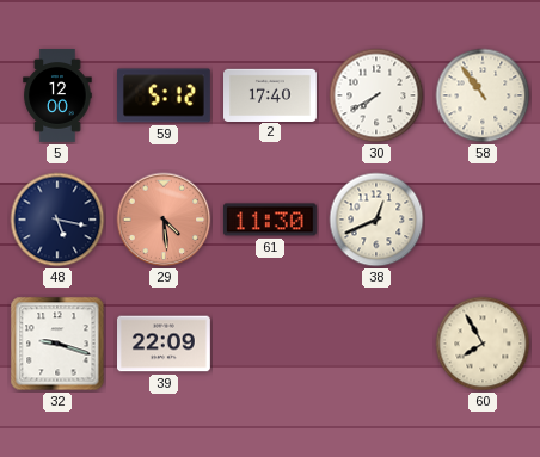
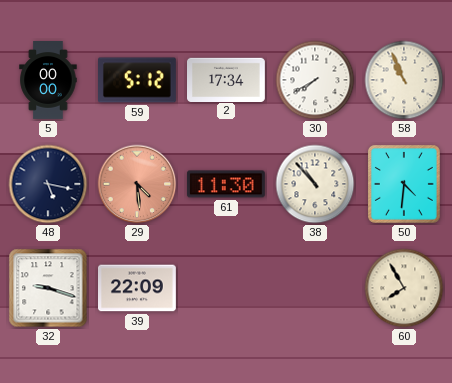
5: 12:00 -> 00:00 (48, 81)
2: 17:40 -> 17:34 (227, 79)
58: 10:54 -> 10:56 (404, 80)
38: 12:41 -> 10:53 (315, 184)
50: none -> 4:31 (404, 184)
